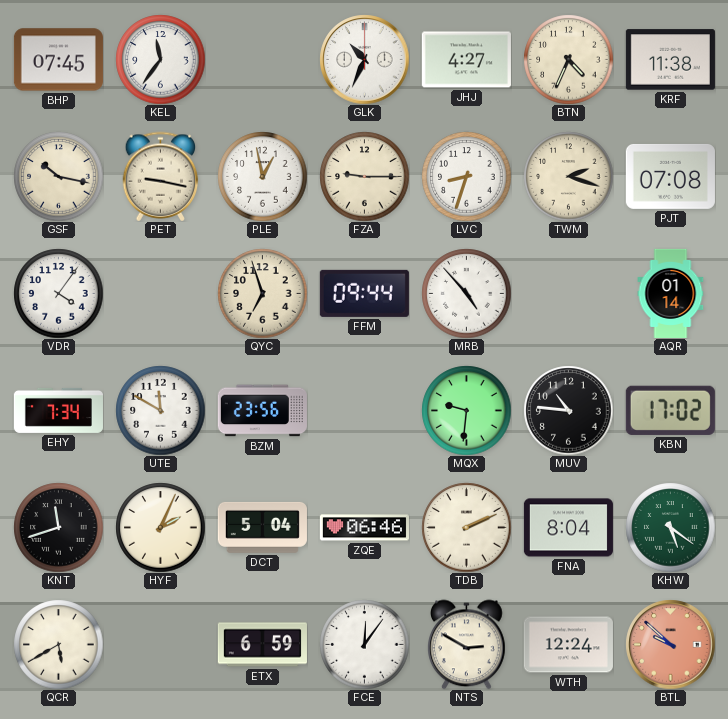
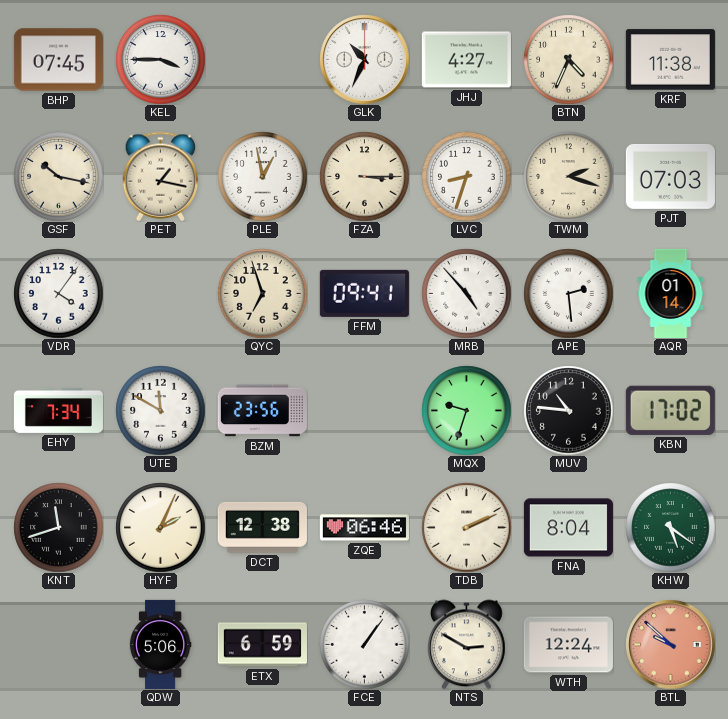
KEL: 11:36 -> 3:45 (160, 59)
PET: 9:17 -> 1:17 (161, 176)
FZA: 9:15 -> 3:15 (364, 176)
PJT: 07:08 -> 07:03 (670, 176)
FFM: 09:44 -> 09:41 (364, 293)
APE: none -> 2:29 (568, 293)
MQX: 9:31 -> 9:33 (466, 410)
DCT: 5:04 -> 12:38 (262, 527)
QCR: 5:40 -> none (58, 644)
QDW: none -> 5:06 (160, 644)
FCE: 12:06 -> 1:06 (364, 644)
